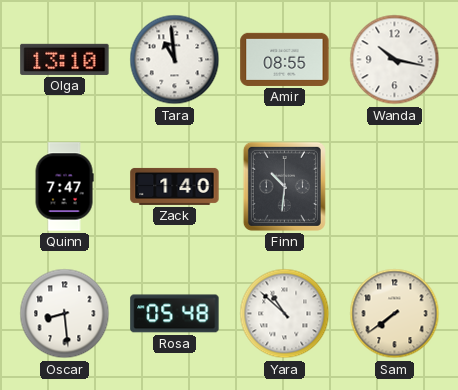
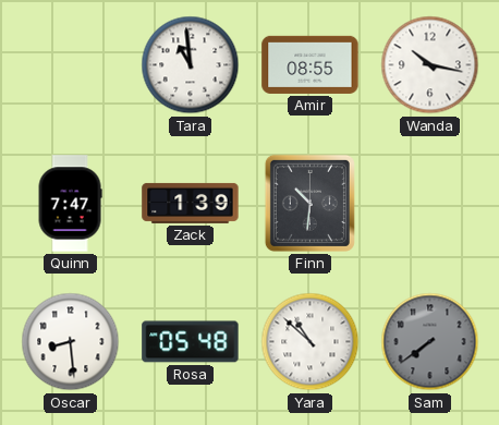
Olga: 13:10 -> none (65, 59)
Zack: 1:40 -> 1:39 (191, 203)
Sam dial: cream -> grey (430, 342)
